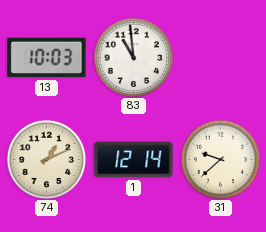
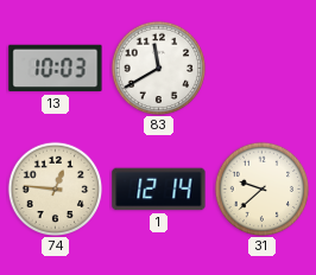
83: 10:59 -> 11:40 (158, 68)
74: 1:11 -> 12:46 (55, 188)
